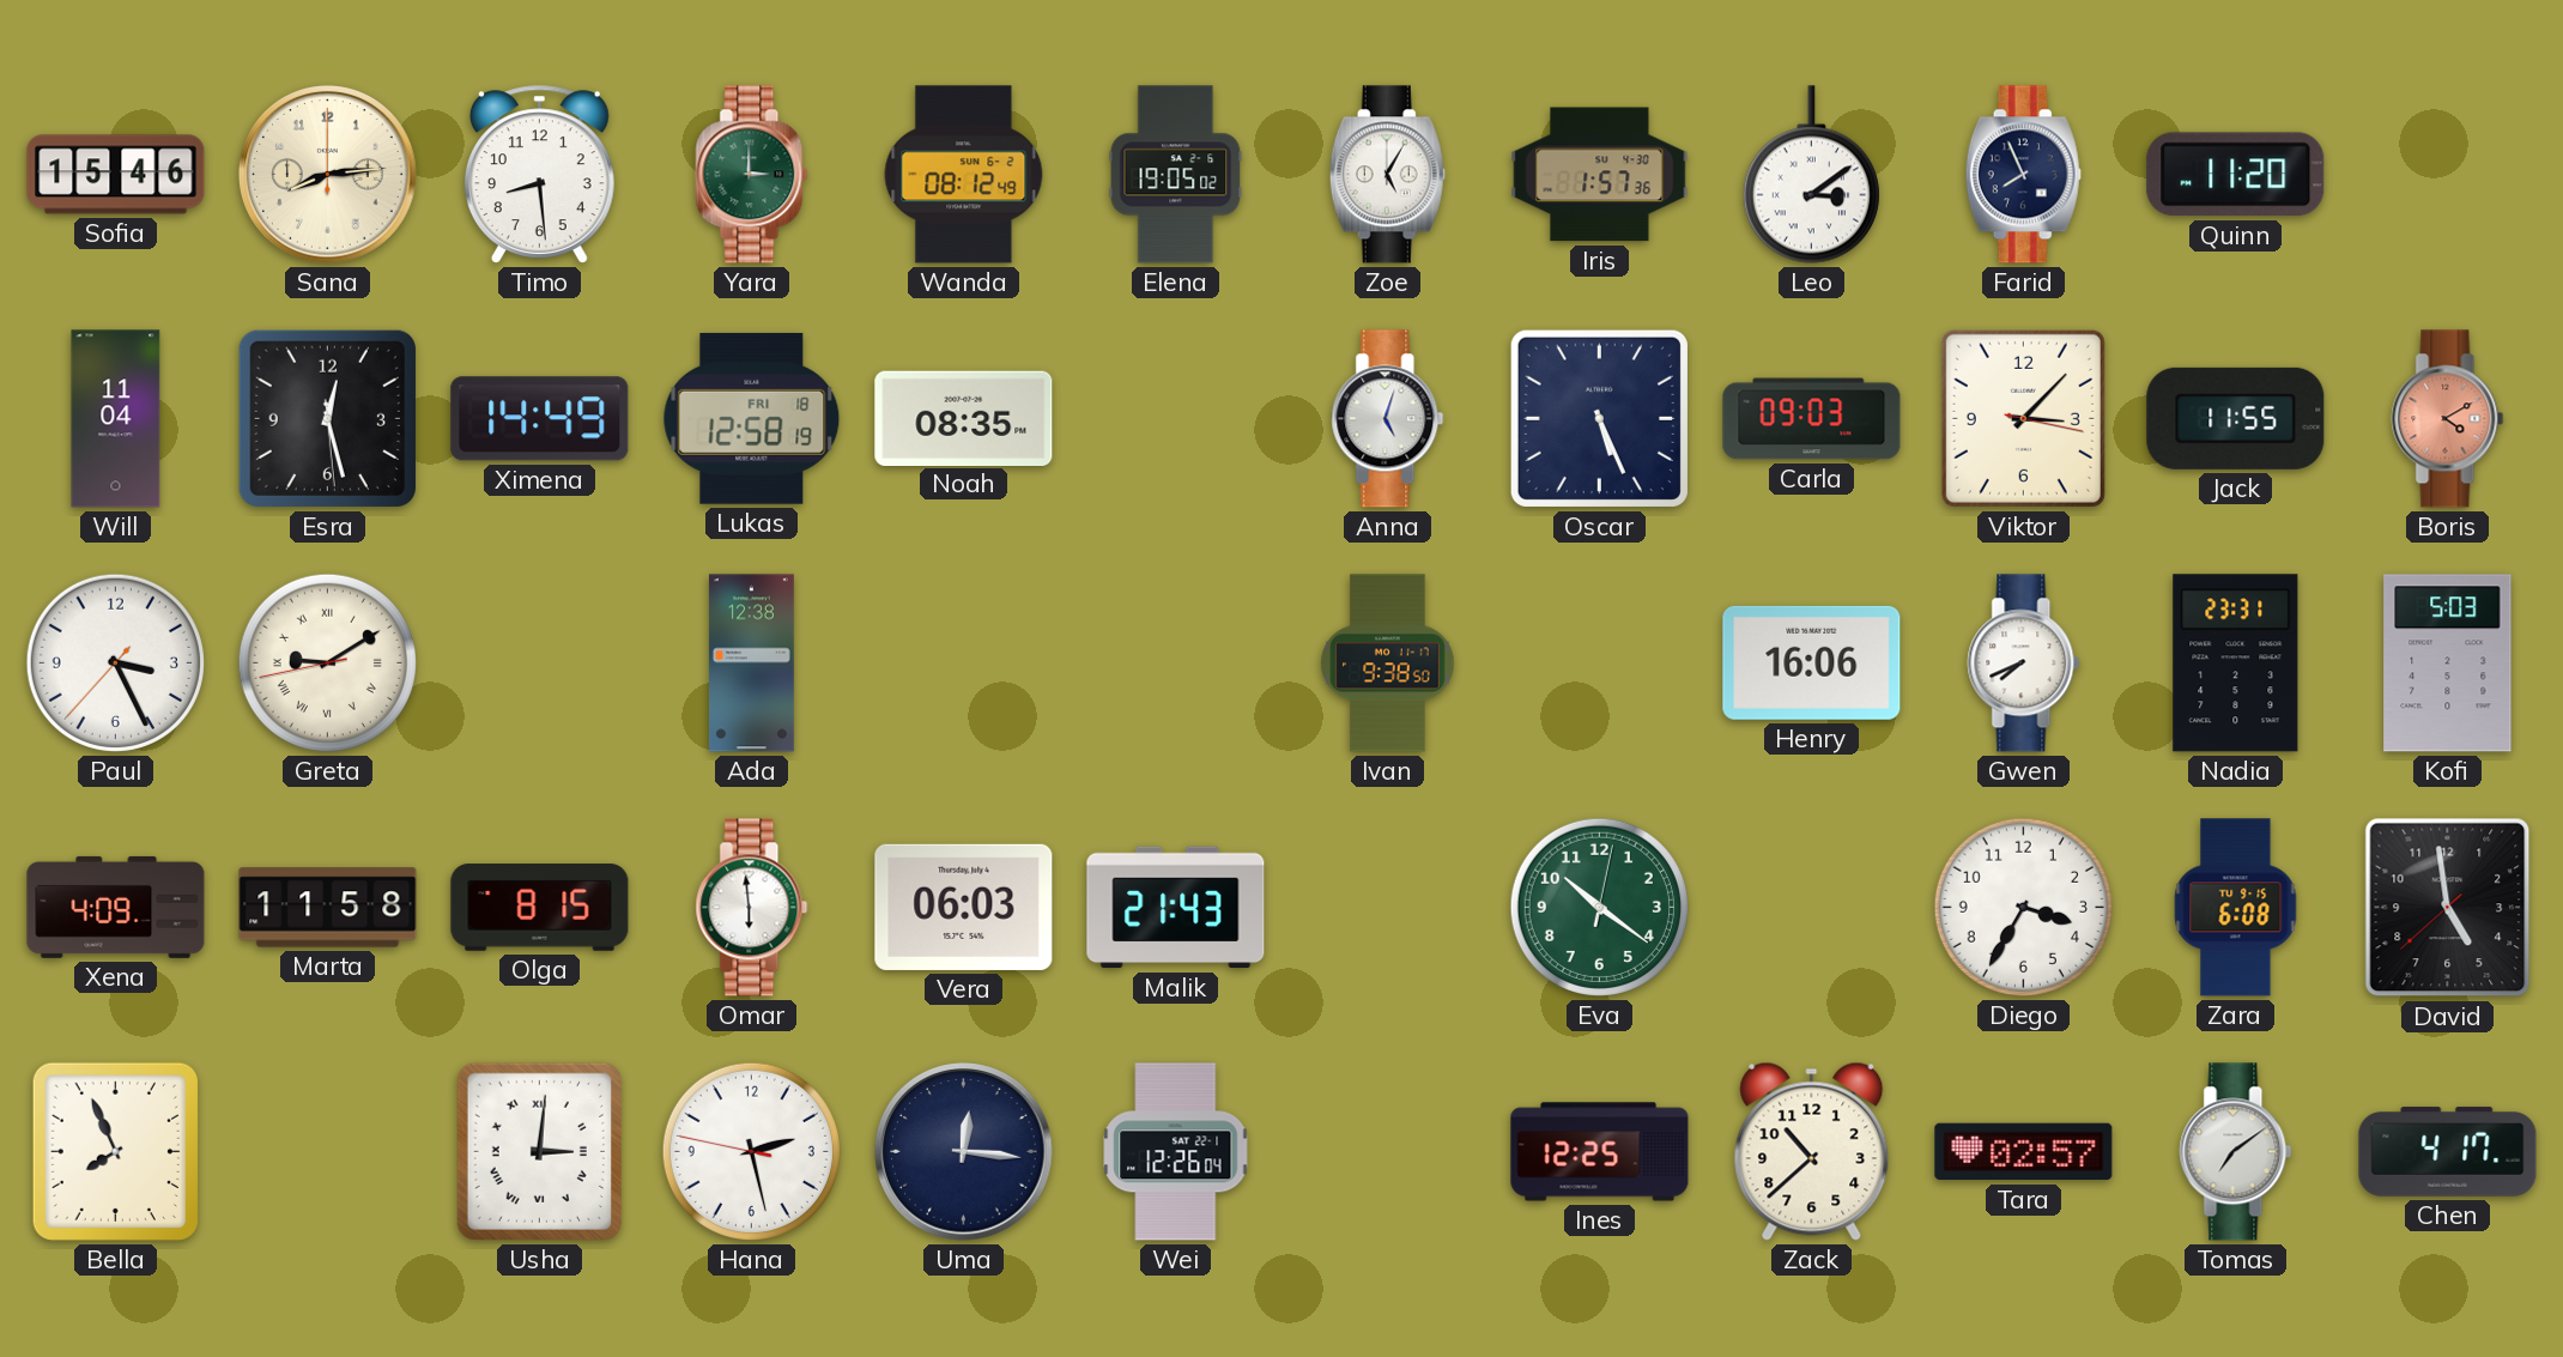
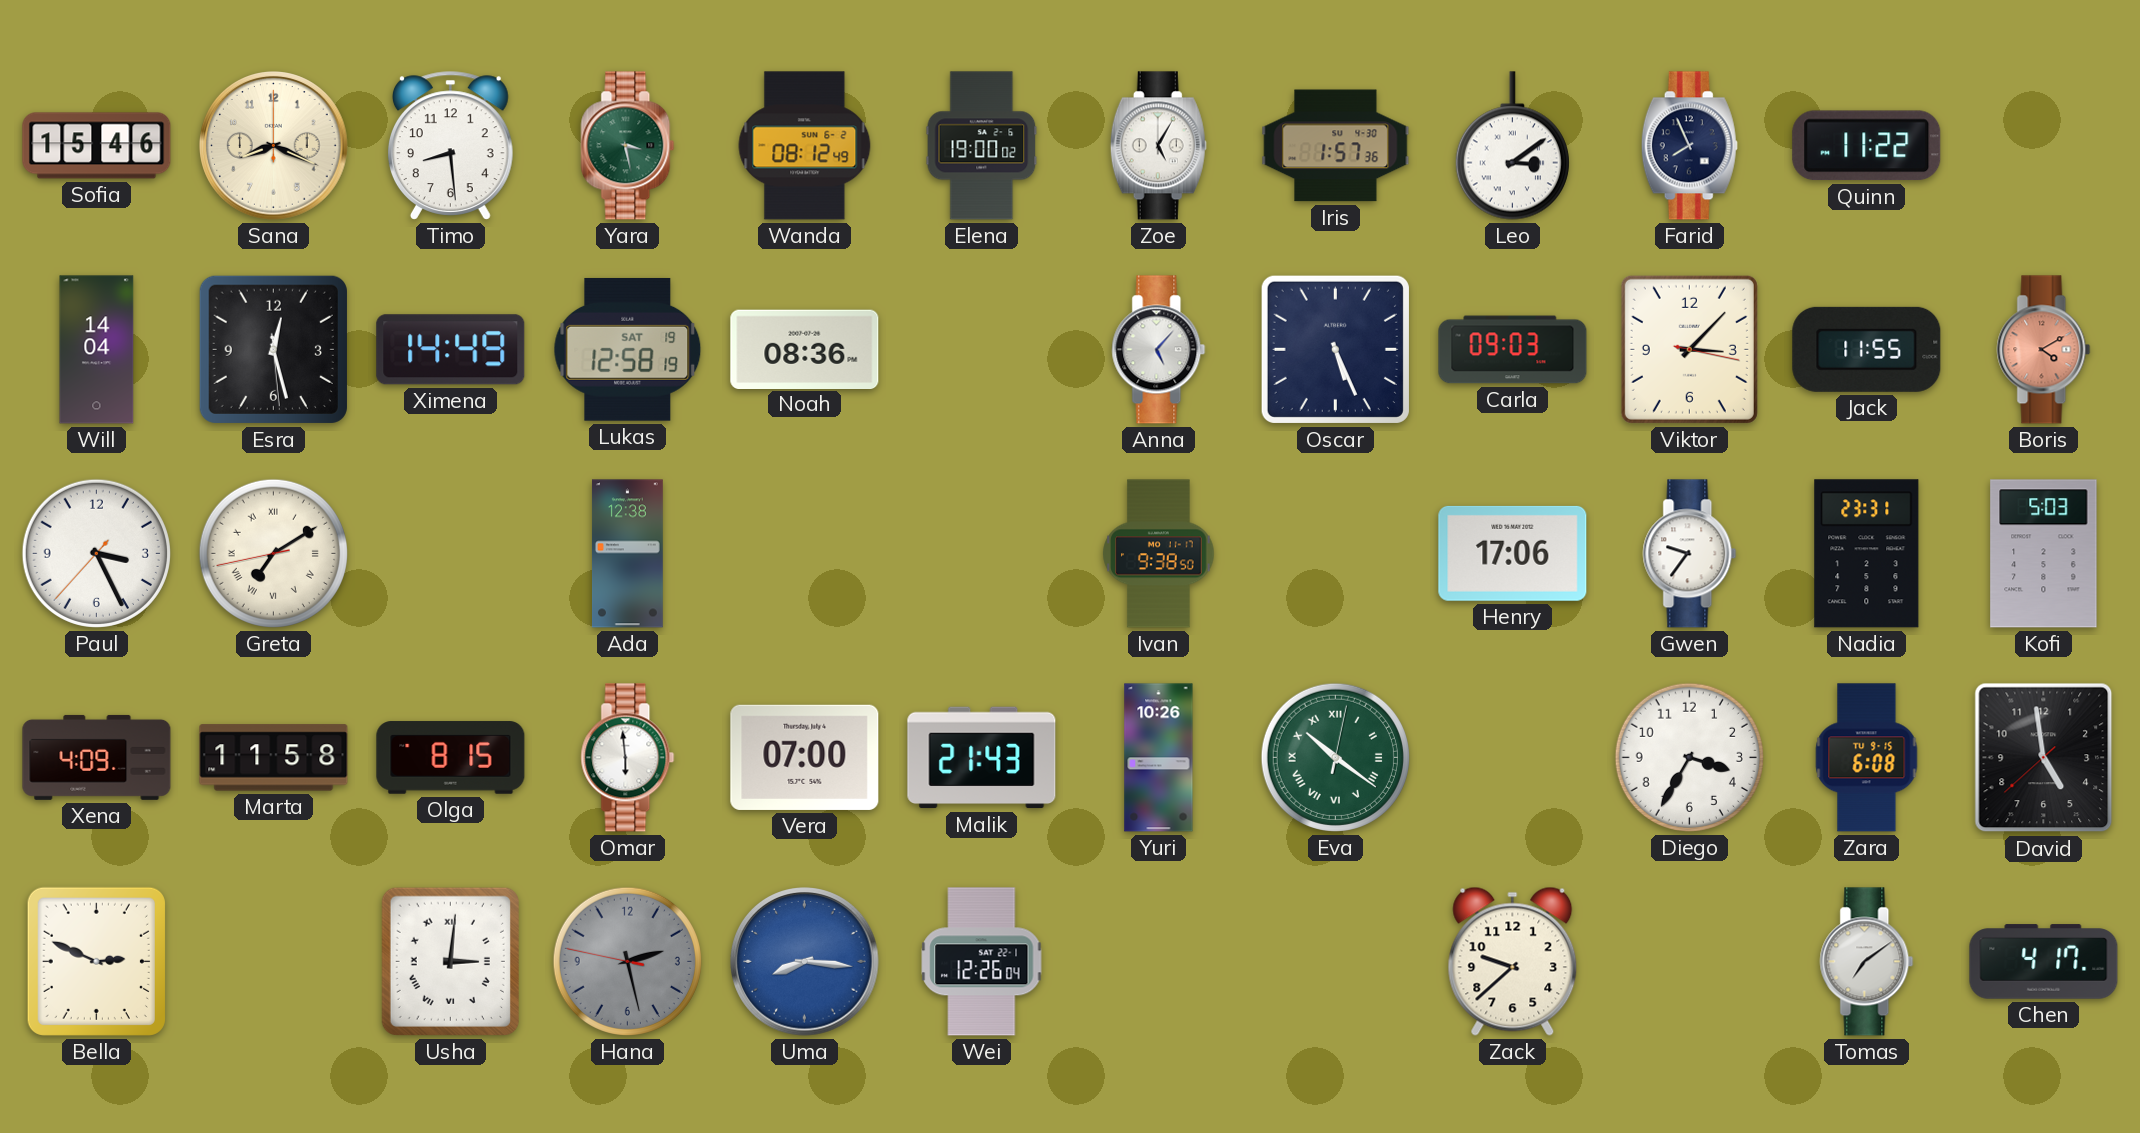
Sana: 8:14 -> 8:19 (274, 146)
Yara: 3:00 -> 3:28 (628, 146)
Elena: 19:05 -> 19:00 (982, 146)
Quinn: 11:20 -> 11:22 (1867, 146)
Will: 11:04 -> 14:04 (97, 350)
Lukas date: FRI 18 -> SAT 19 (628, 349)
Noah: 08:35 -> 08:36 (805, 349)
Anna: 5:03 -> 5:07 (1159, 350)
Greta: 9:09 -> 7:09 (273, 553)
Henry: 16:06 -> 17:06 (1513, 553)
Gwen: 7:41 -> 9:36 (1690, 554)
Vera: 06:03 -> 07:00 (805, 757)
Yuri: none -> 10:26 (1159, 758)
Eva numerals: Arabic -> Roman (1335, 757)
Bella: 7:56 -> 2:49 (96, 961)
Hana dial: white -> grey (627, 961)
Uma: 12:16 -> 8:16 (805, 962)
Uma dial: navy -> blue (805, 962)
Ines: 12:25 -> none (1600, 1152)
Zack: 10:38 -> 9:38 (1513, 961)
Tara: 02:57 -> none (2024, 1152)
